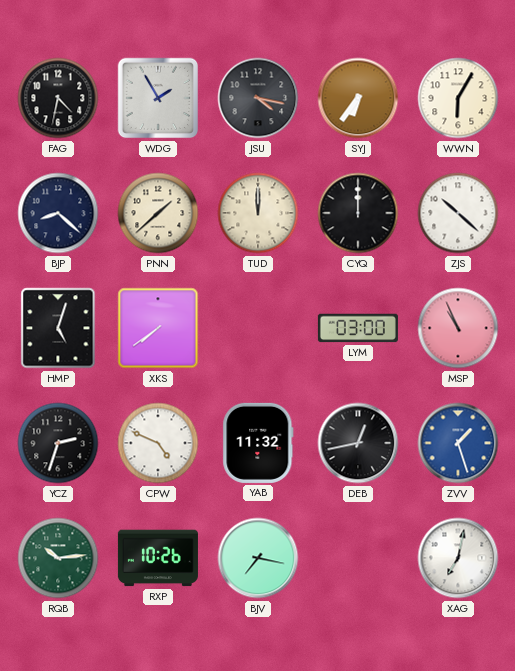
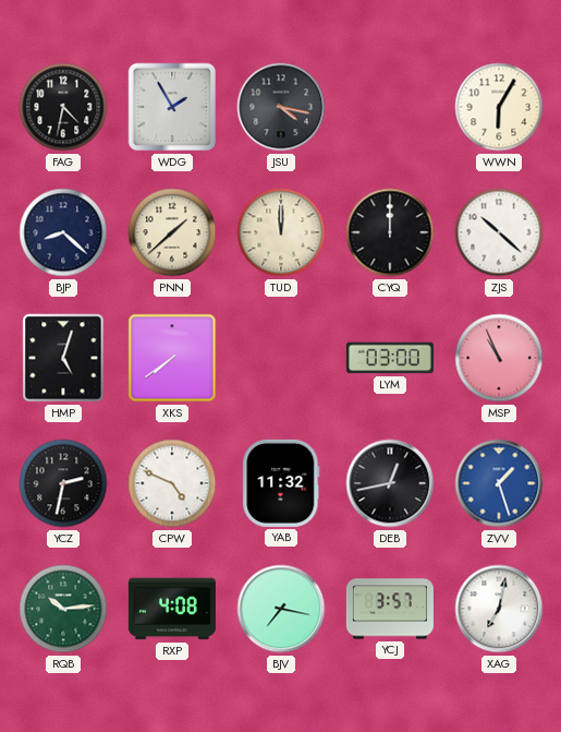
SYJ: 6:36 -> none (358, 98)
YCZ: 2:33 -> 2:32 (63, 483)
RXP: 10:26 -> 4:08 (172, 609)
YCJ: none -> 3:57 (390, 609)
